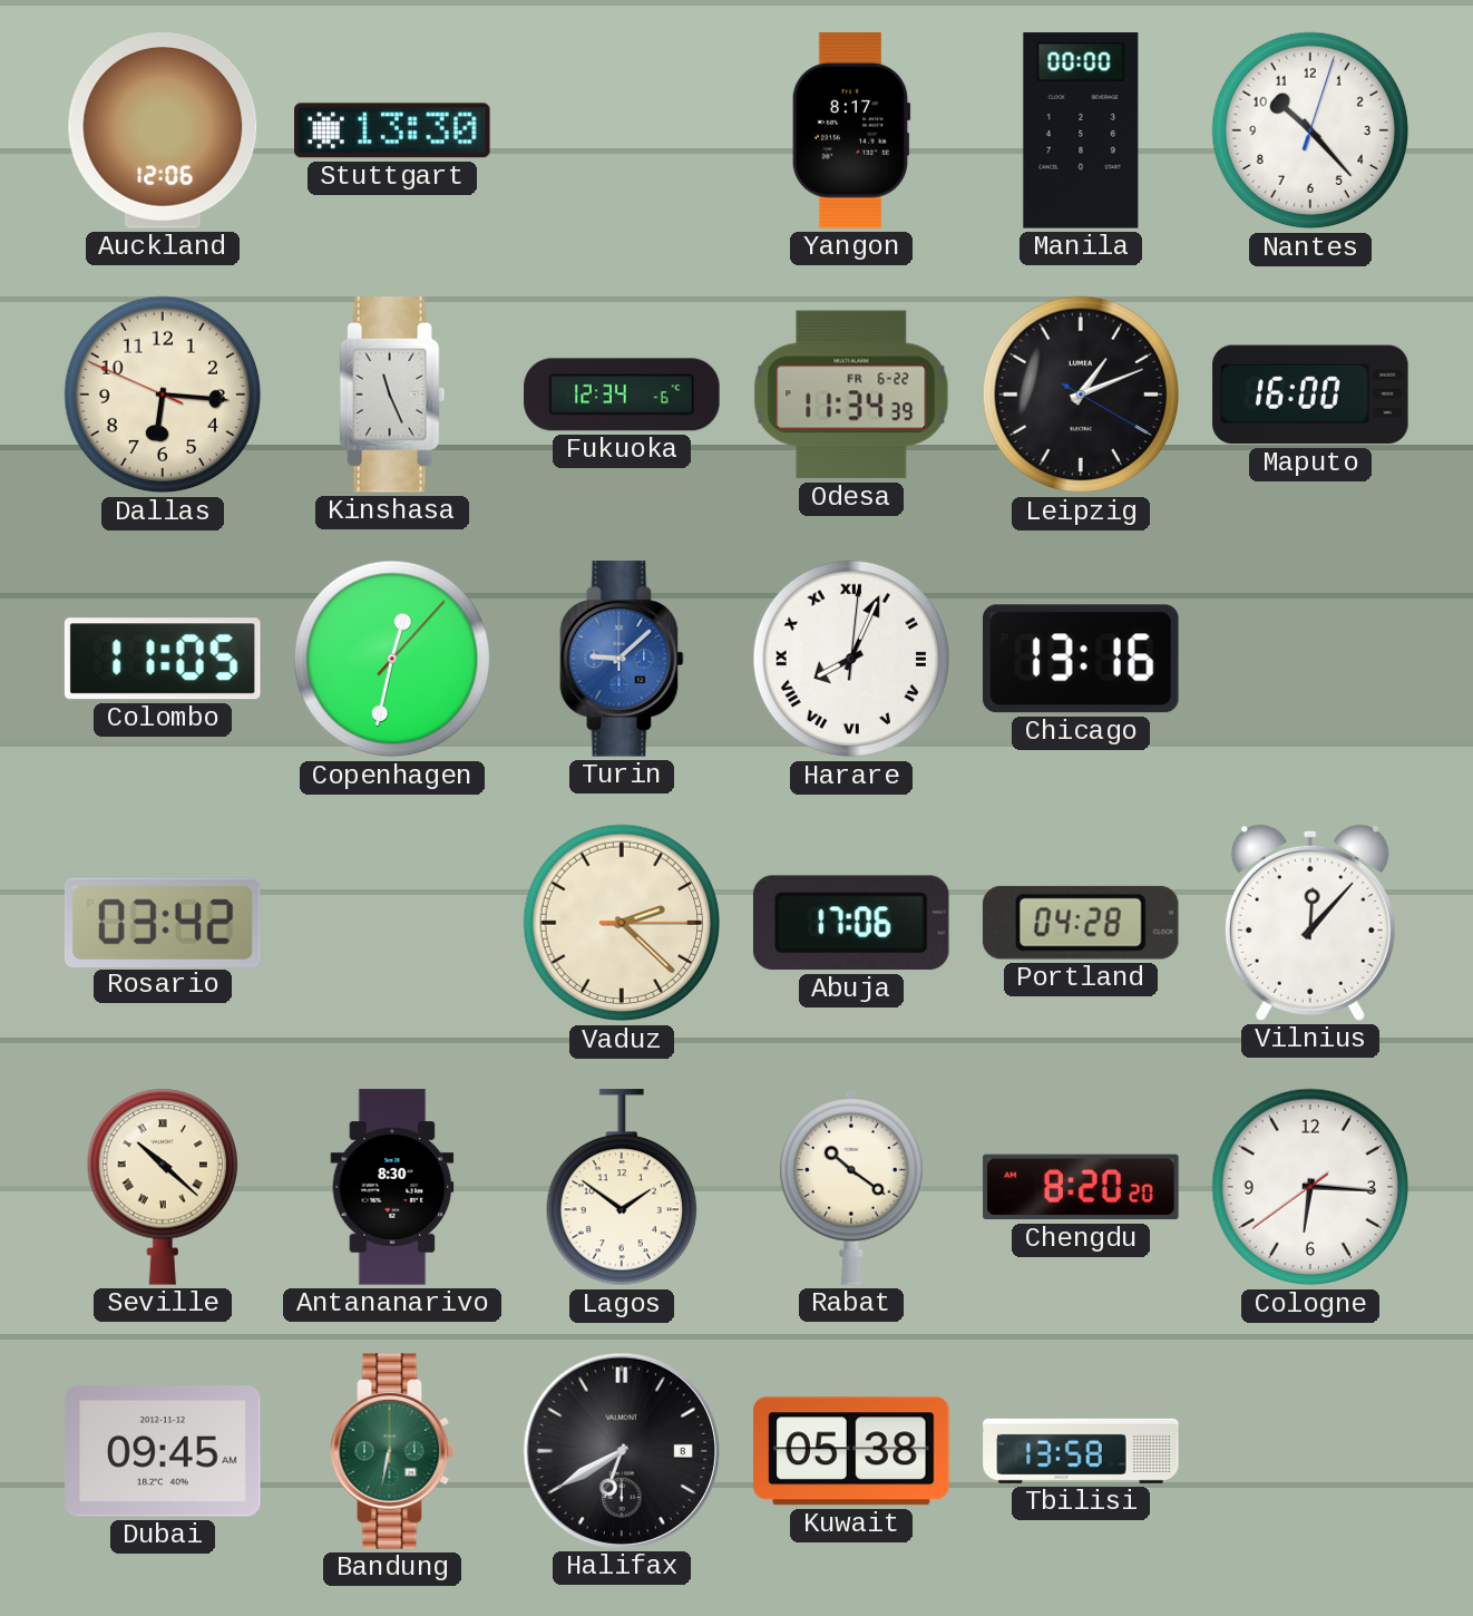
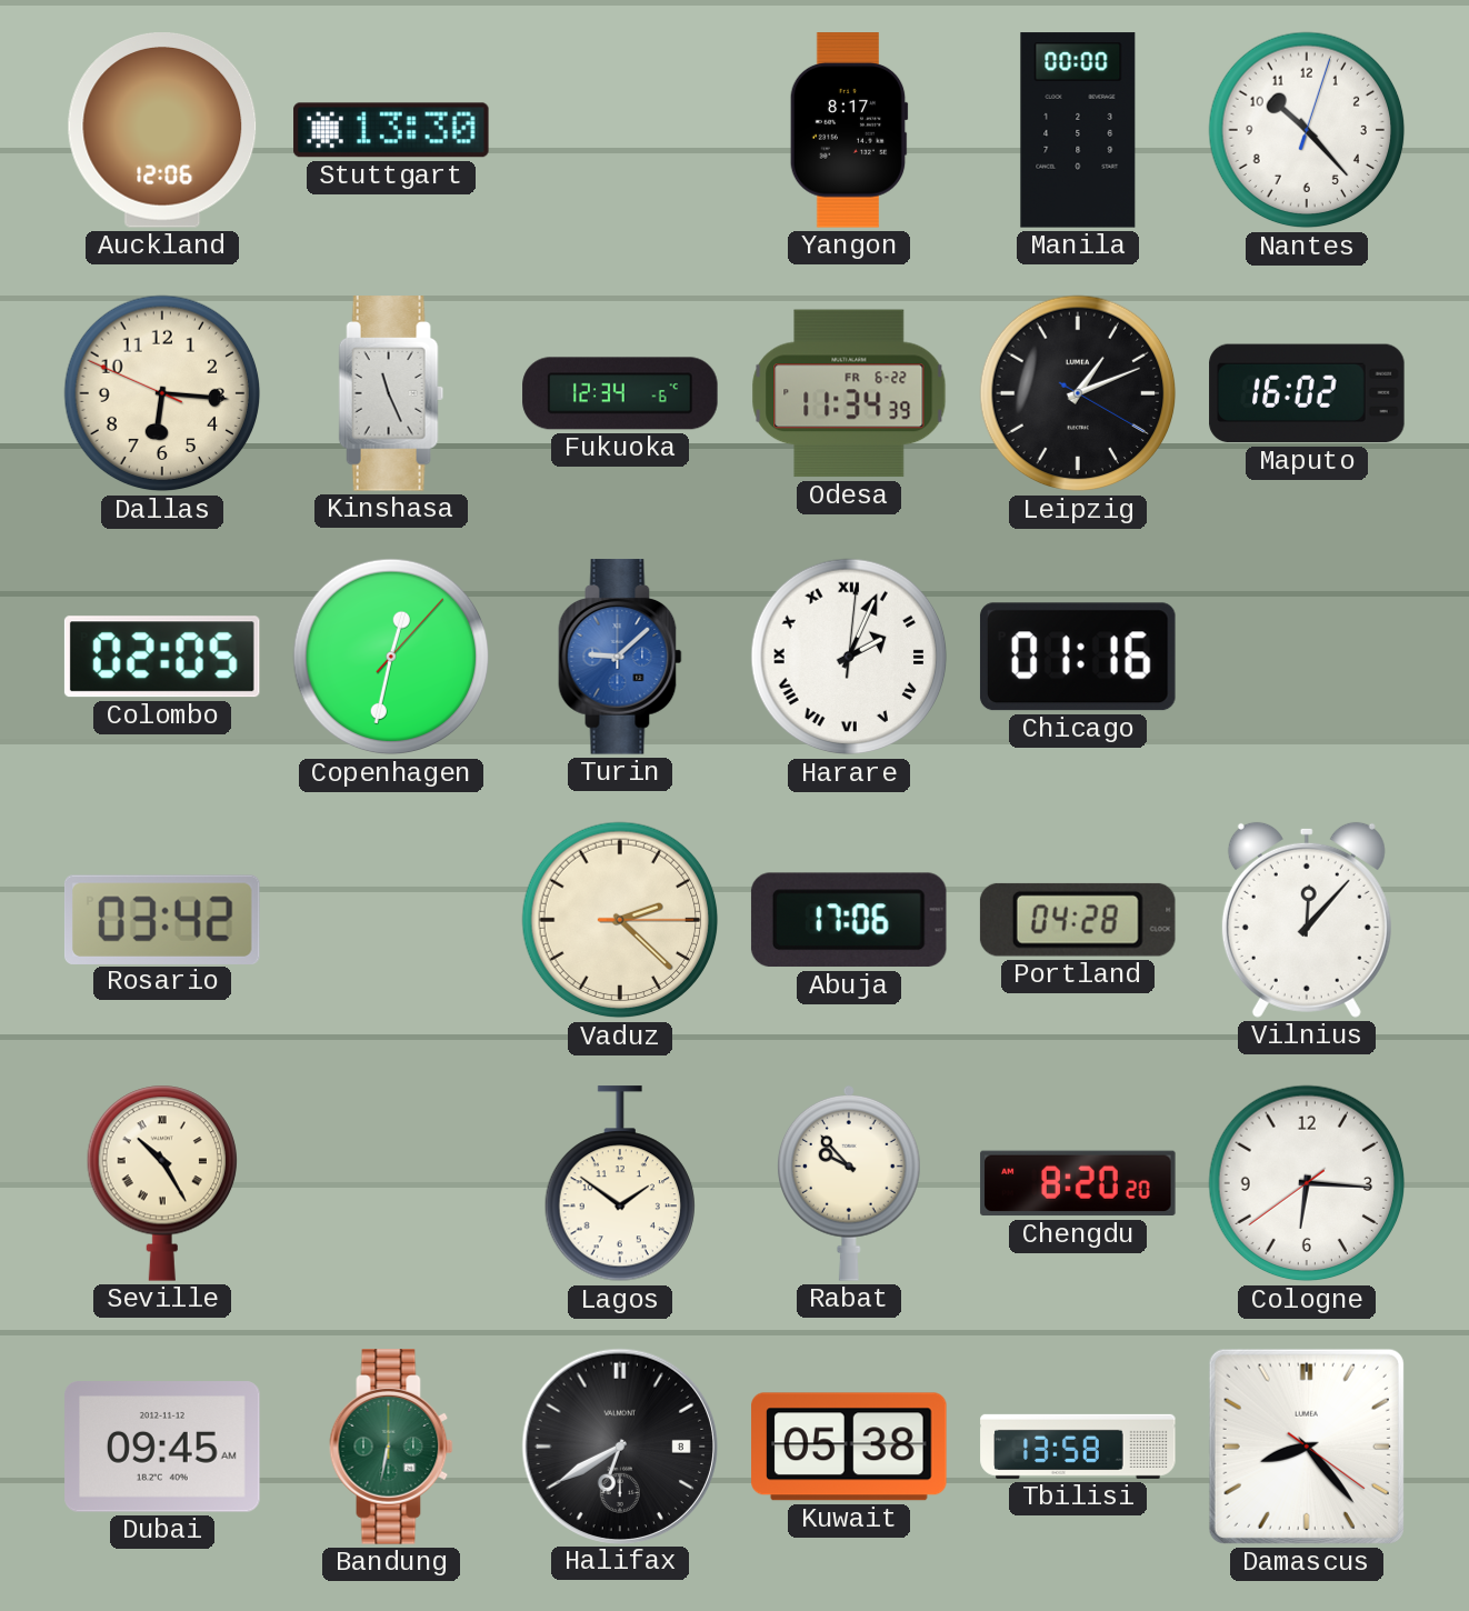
Maputo: 16:00 -> 16:02 (1307, 393)
Colombo: 11:05 -> 02:05 (162, 657)
Harare: 8:04 -> 2:04 (849, 657)
Chicago: 13:16 -> 01:16 (1078, 657)
Seville: 10:22 -> 10:25 (161, 1183)
Antananarivo: 8:30 -> none (392, 1187)
Rabat: 10:21 -> 9:53 (849, 1183)
Damascus: none -> 8:23 (1307, 1447)
